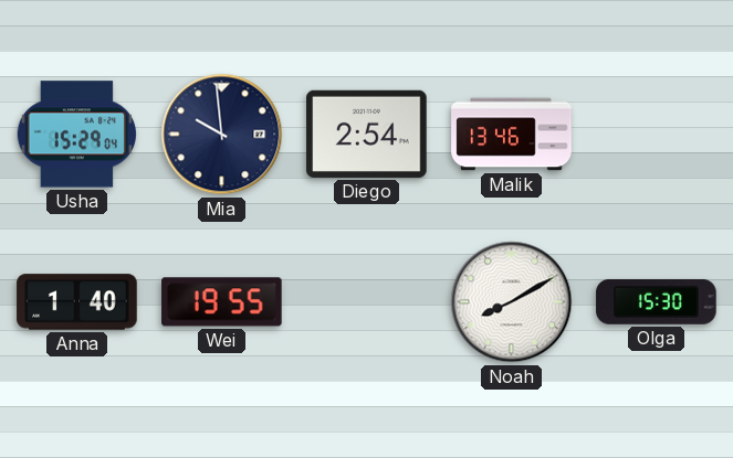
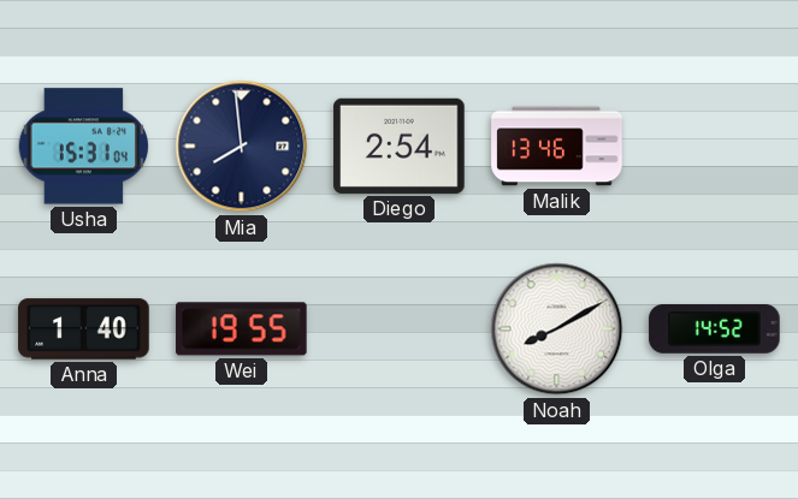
Usha: 15:29 -> 15:31 (84, 147)
Mia: 9:59 -> 7:59 (242, 147)
Olga: 15:30 -> 14:52 (715, 328)
